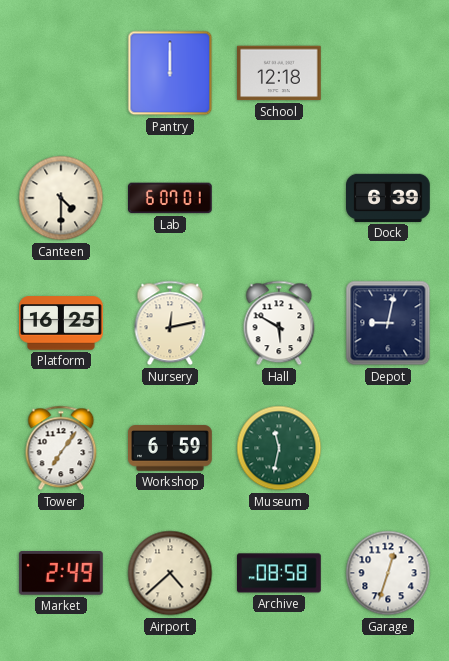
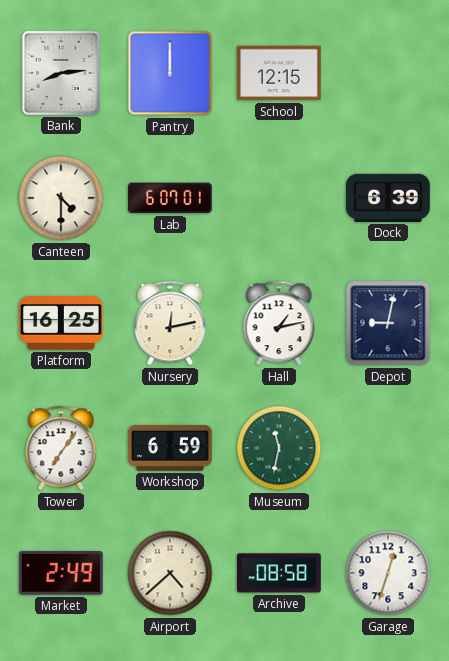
Bank: none -> 8:14 (61, 73)
School: 12:18 -> 12:15 (280, 73)
Hall: 5:50 -> 1:13 (279, 323)
